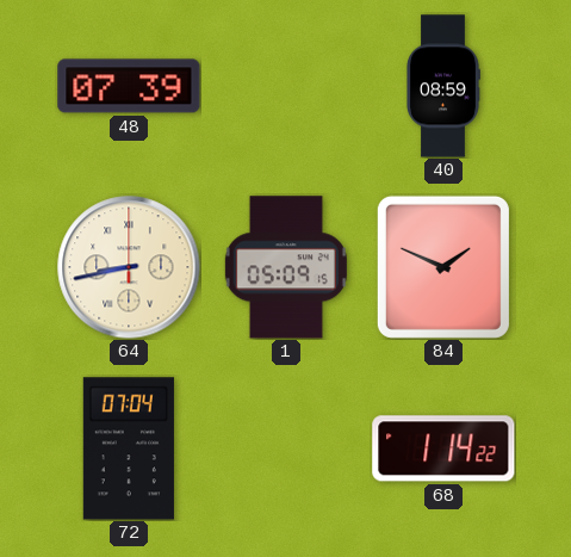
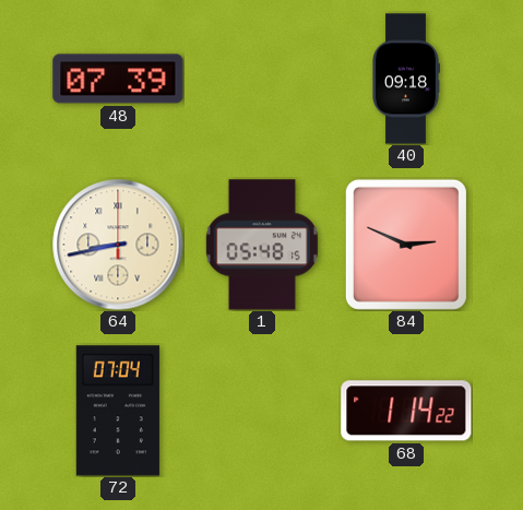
40: 08:59 -> 09:18 (406, 79)
1: 05:09 -> 05:48 (262, 245)
84: 1:49 -> 2:49 (406, 245)
